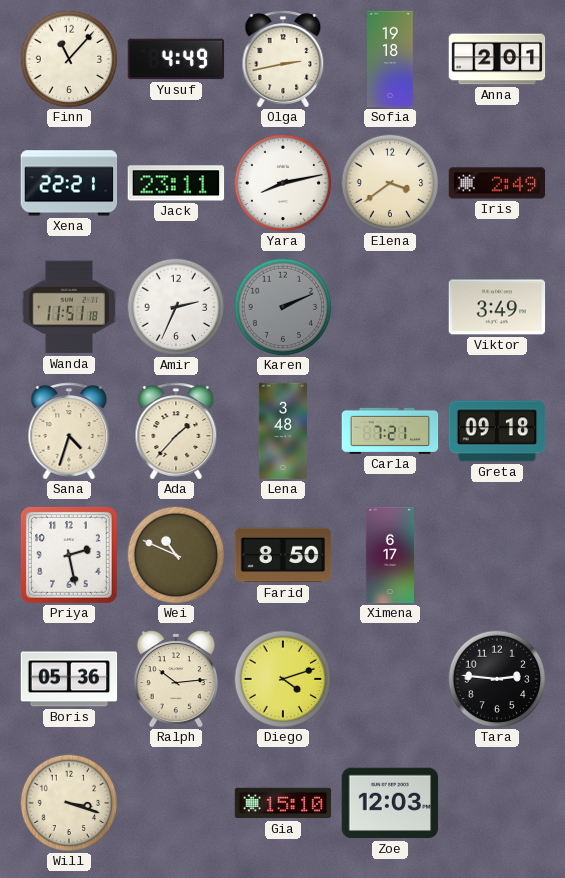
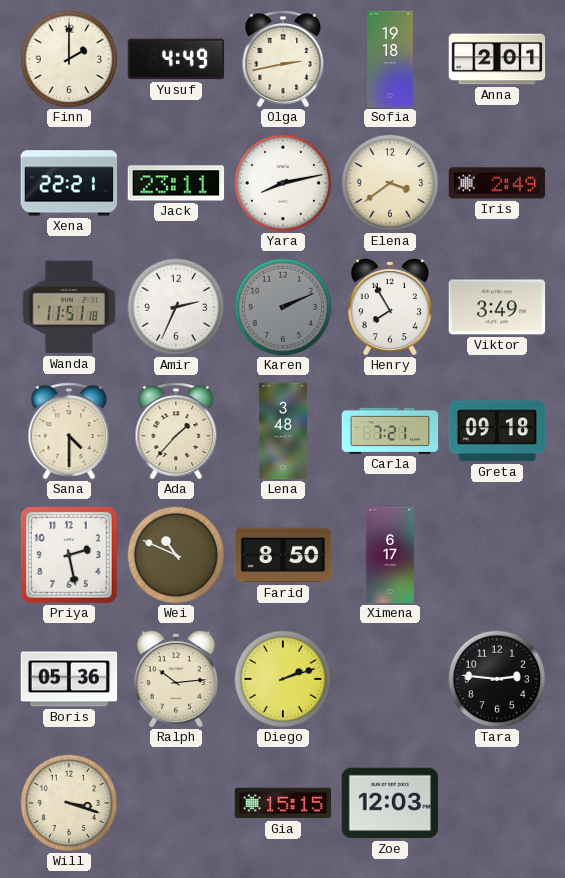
Finn: 11:07 -> 2:00 (69, 59)
Henry: none -> 7:55 (390, 308)
Sana: 4:33 -> 4:30 (69, 431)
Diego: 4:12 -> 2:12 (283, 679)
Gia: 15:10 -> 15:15 (283, 803)
